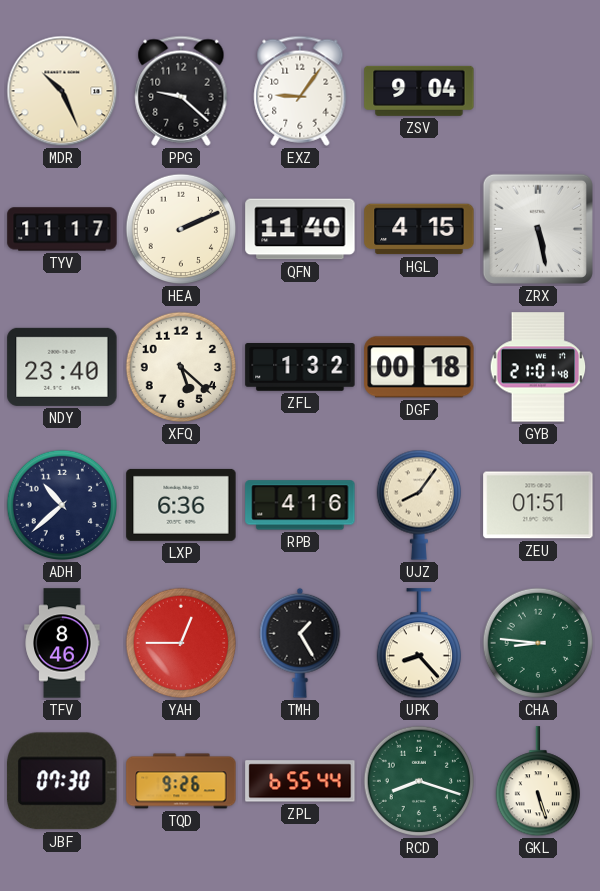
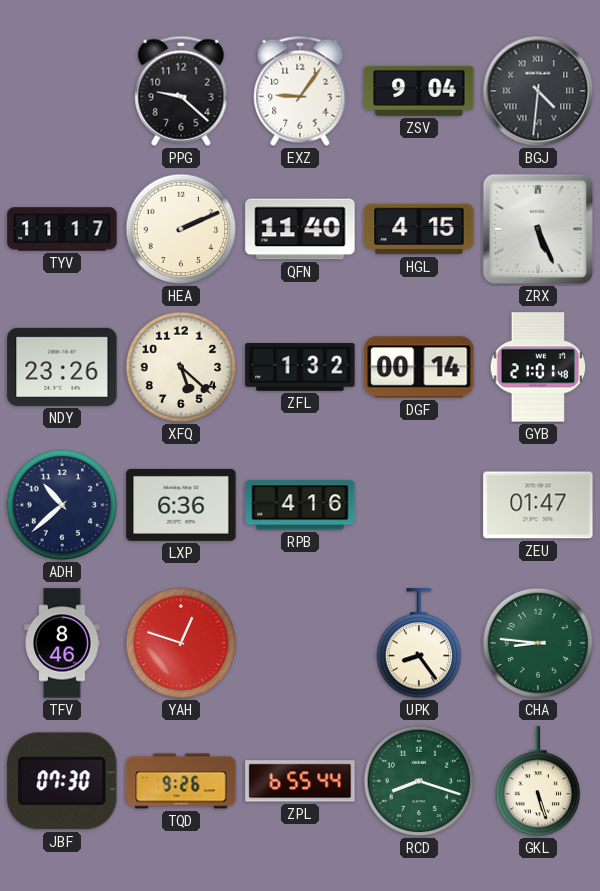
MDR: 10:26 -> none (62, 91)
BGJ: none -> 4:31 (538, 91)
ZRX: 5:28 -> 5:26 (538, 229)
NDY: 23:40 -> 23:26 (62, 367)
DGF: 00:18 -> 00:14 (419, 367)
UJZ: 8:06 -> none (418, 505)
ZEU: 01:51 -> 01:47 (538, 505)
YAH: 12:45 -> 12:48 (181, 643)
TMH: 1:25 -> none (300, 643)
UPK: 8:23 -> 8:24 (418, 644)
